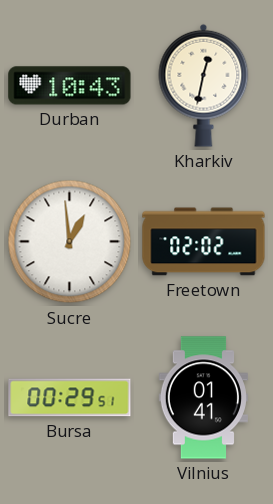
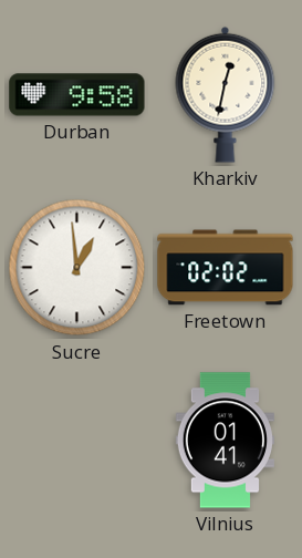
Durban: 10:43 -> 9:58 (77, 95)
Bursa: 00:29 -> none (70, 398)
